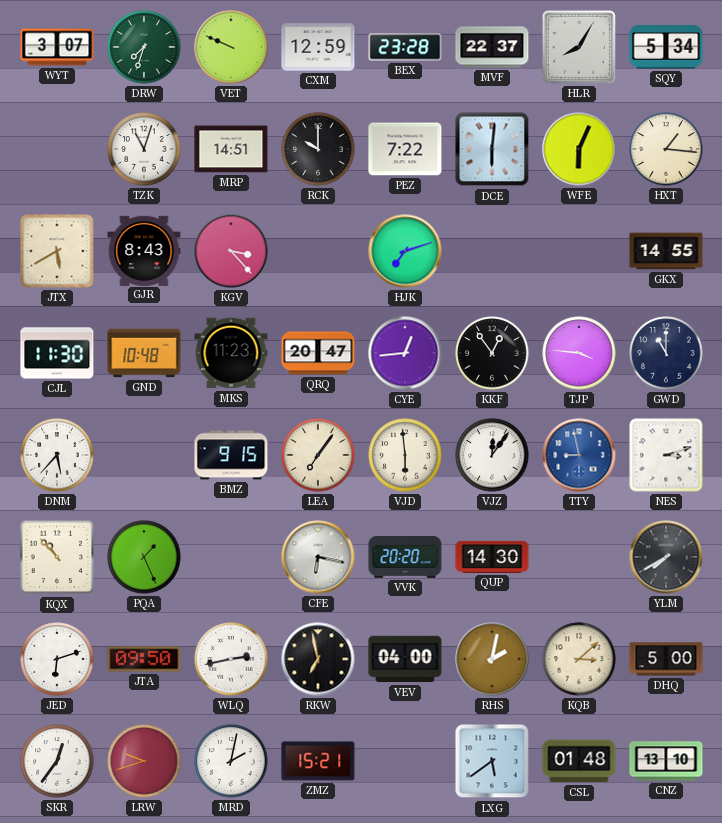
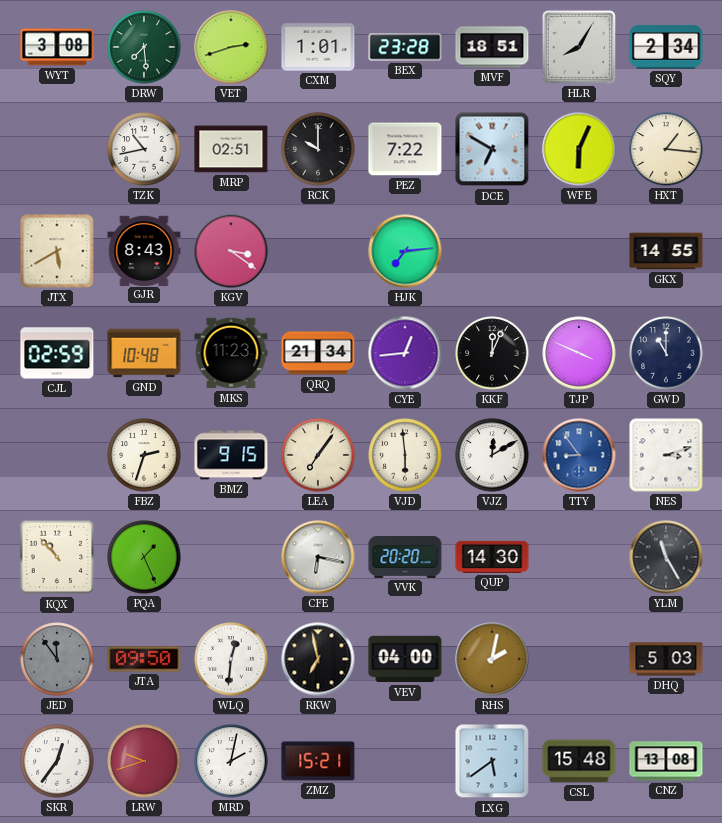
WYT: 3:07 -> 3:08 (57, 47)
DRW: 7:33 -> 7:29 (144, 47)
VET: 9:49 -> 2:42 (231, 47)
CXM: 12:59 -> 1:01 (318, 47)
MVF: 22:37 -> 18:51 (492, 47)
SQY: 5:34 -> 2:34 (666, 47)
TZK: 11:03 -> 10:43 (144, 149)
MRP: 14:51 -> 02:51 (231, 149)
DCE: 6:01 -> 6:50 (492, 149)
KGV: 3:23 -> 3:21 (231, 251)
HJK: 7:12 -> 7:14 (405, 251)
CJL: 11:30 -> 02:59 (57, 353)
QRQ: 20:47 -> 21:34 (318, 353)
KKF: 12:54 -> 12:04 (492, 353)
TJP: 3:46 -> 3:49 (579, 353)
DNM: 5:37 -> none (57, 455)
FBZ: none -> 2:33 (144, 455)
VJZ: 12:06 -> 12:10 (492, 455)
TTY: 8:58 -> 8:54 (579, 455)
YLM: 7:40 -> 11:25 (666, 557)
JED: 6:12 -> 11:54 (57, 659)
JED dial: white -> grey (57, 659)
WLQ: 2:43 -> 12:31 (231, 659)
KQB: 3:08 -> none (579, 659)
DHQ: 5:00 -> 5:03 (666, 659)
CSL: 01:48 -> 15:48 (579, 761)
CNZ: 13:10 -> 13:08 (666, 761)
